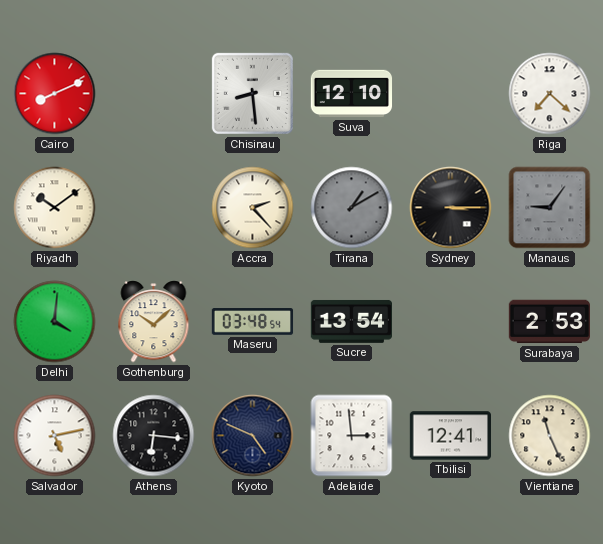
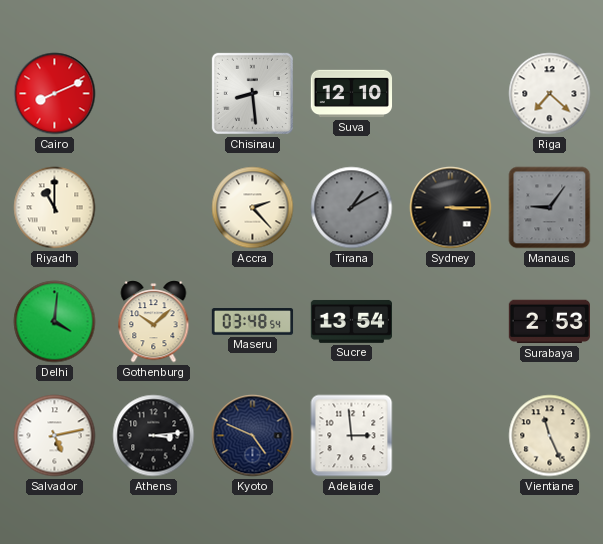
Riyadh: 10:09 -> 11:00 (55, 208)
Athens: 6:16 -> 3:14 (154, 436)
Tbilisi: 12:41 -> none (450, 436)
